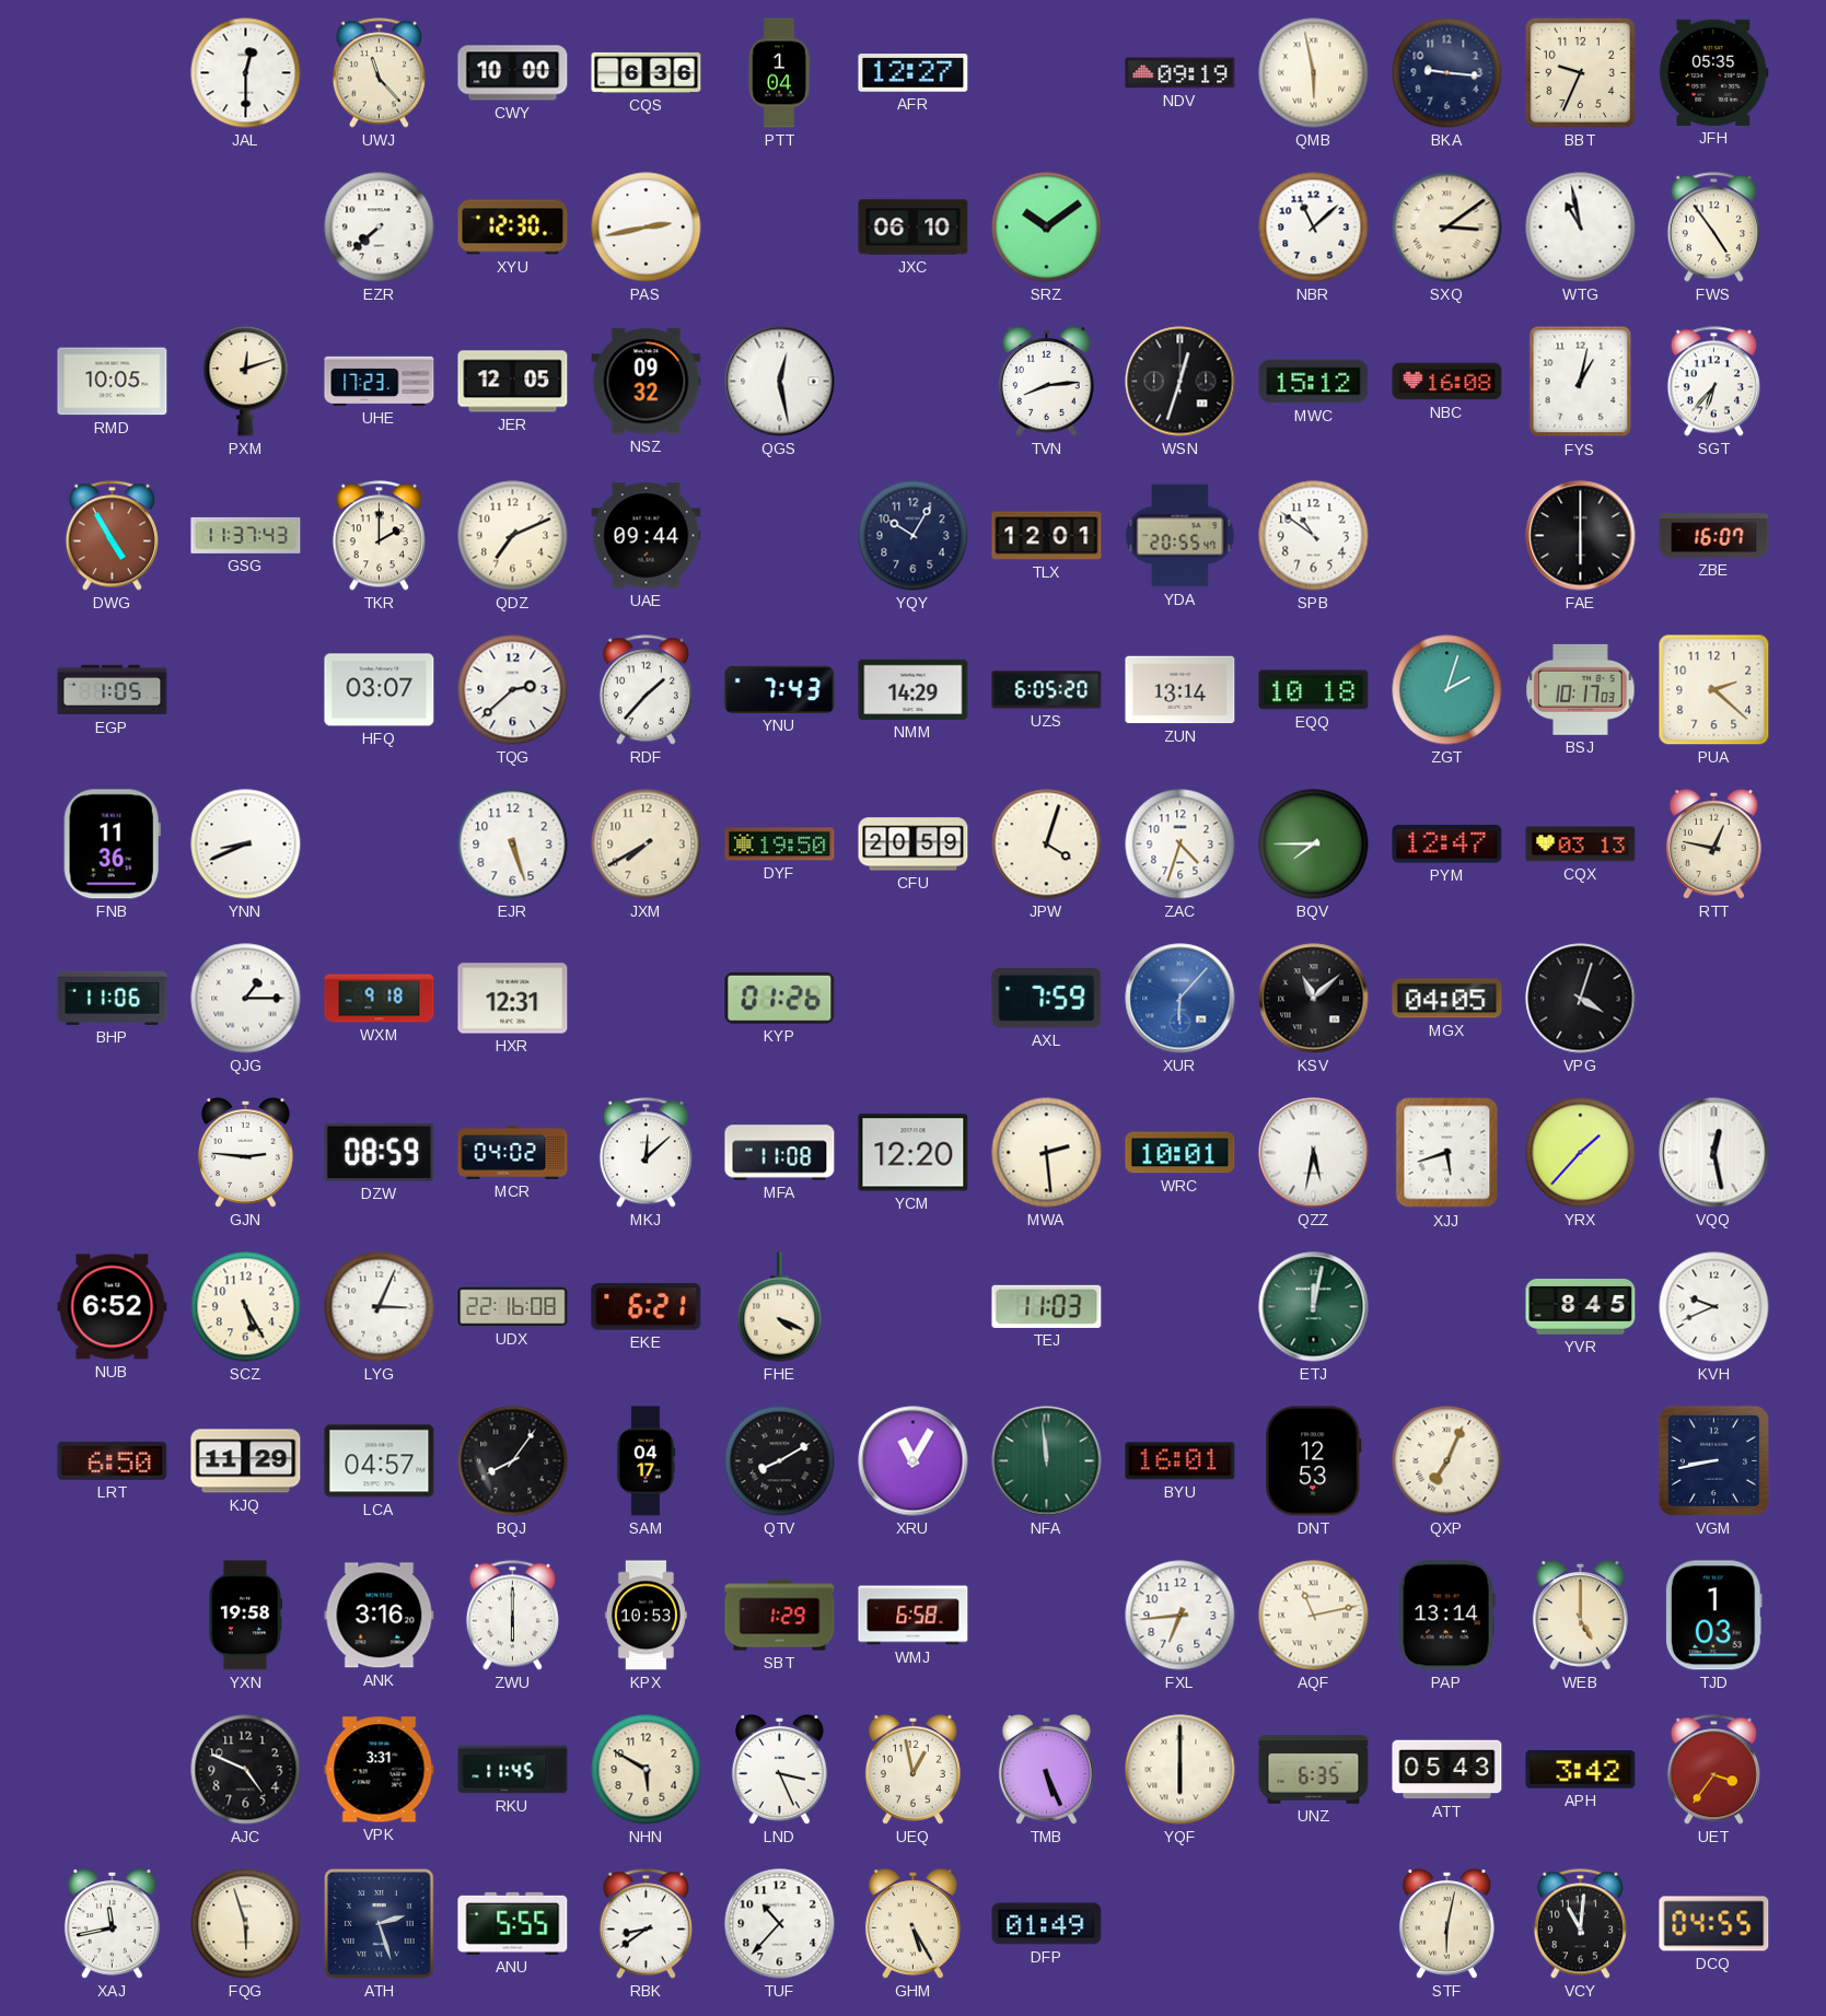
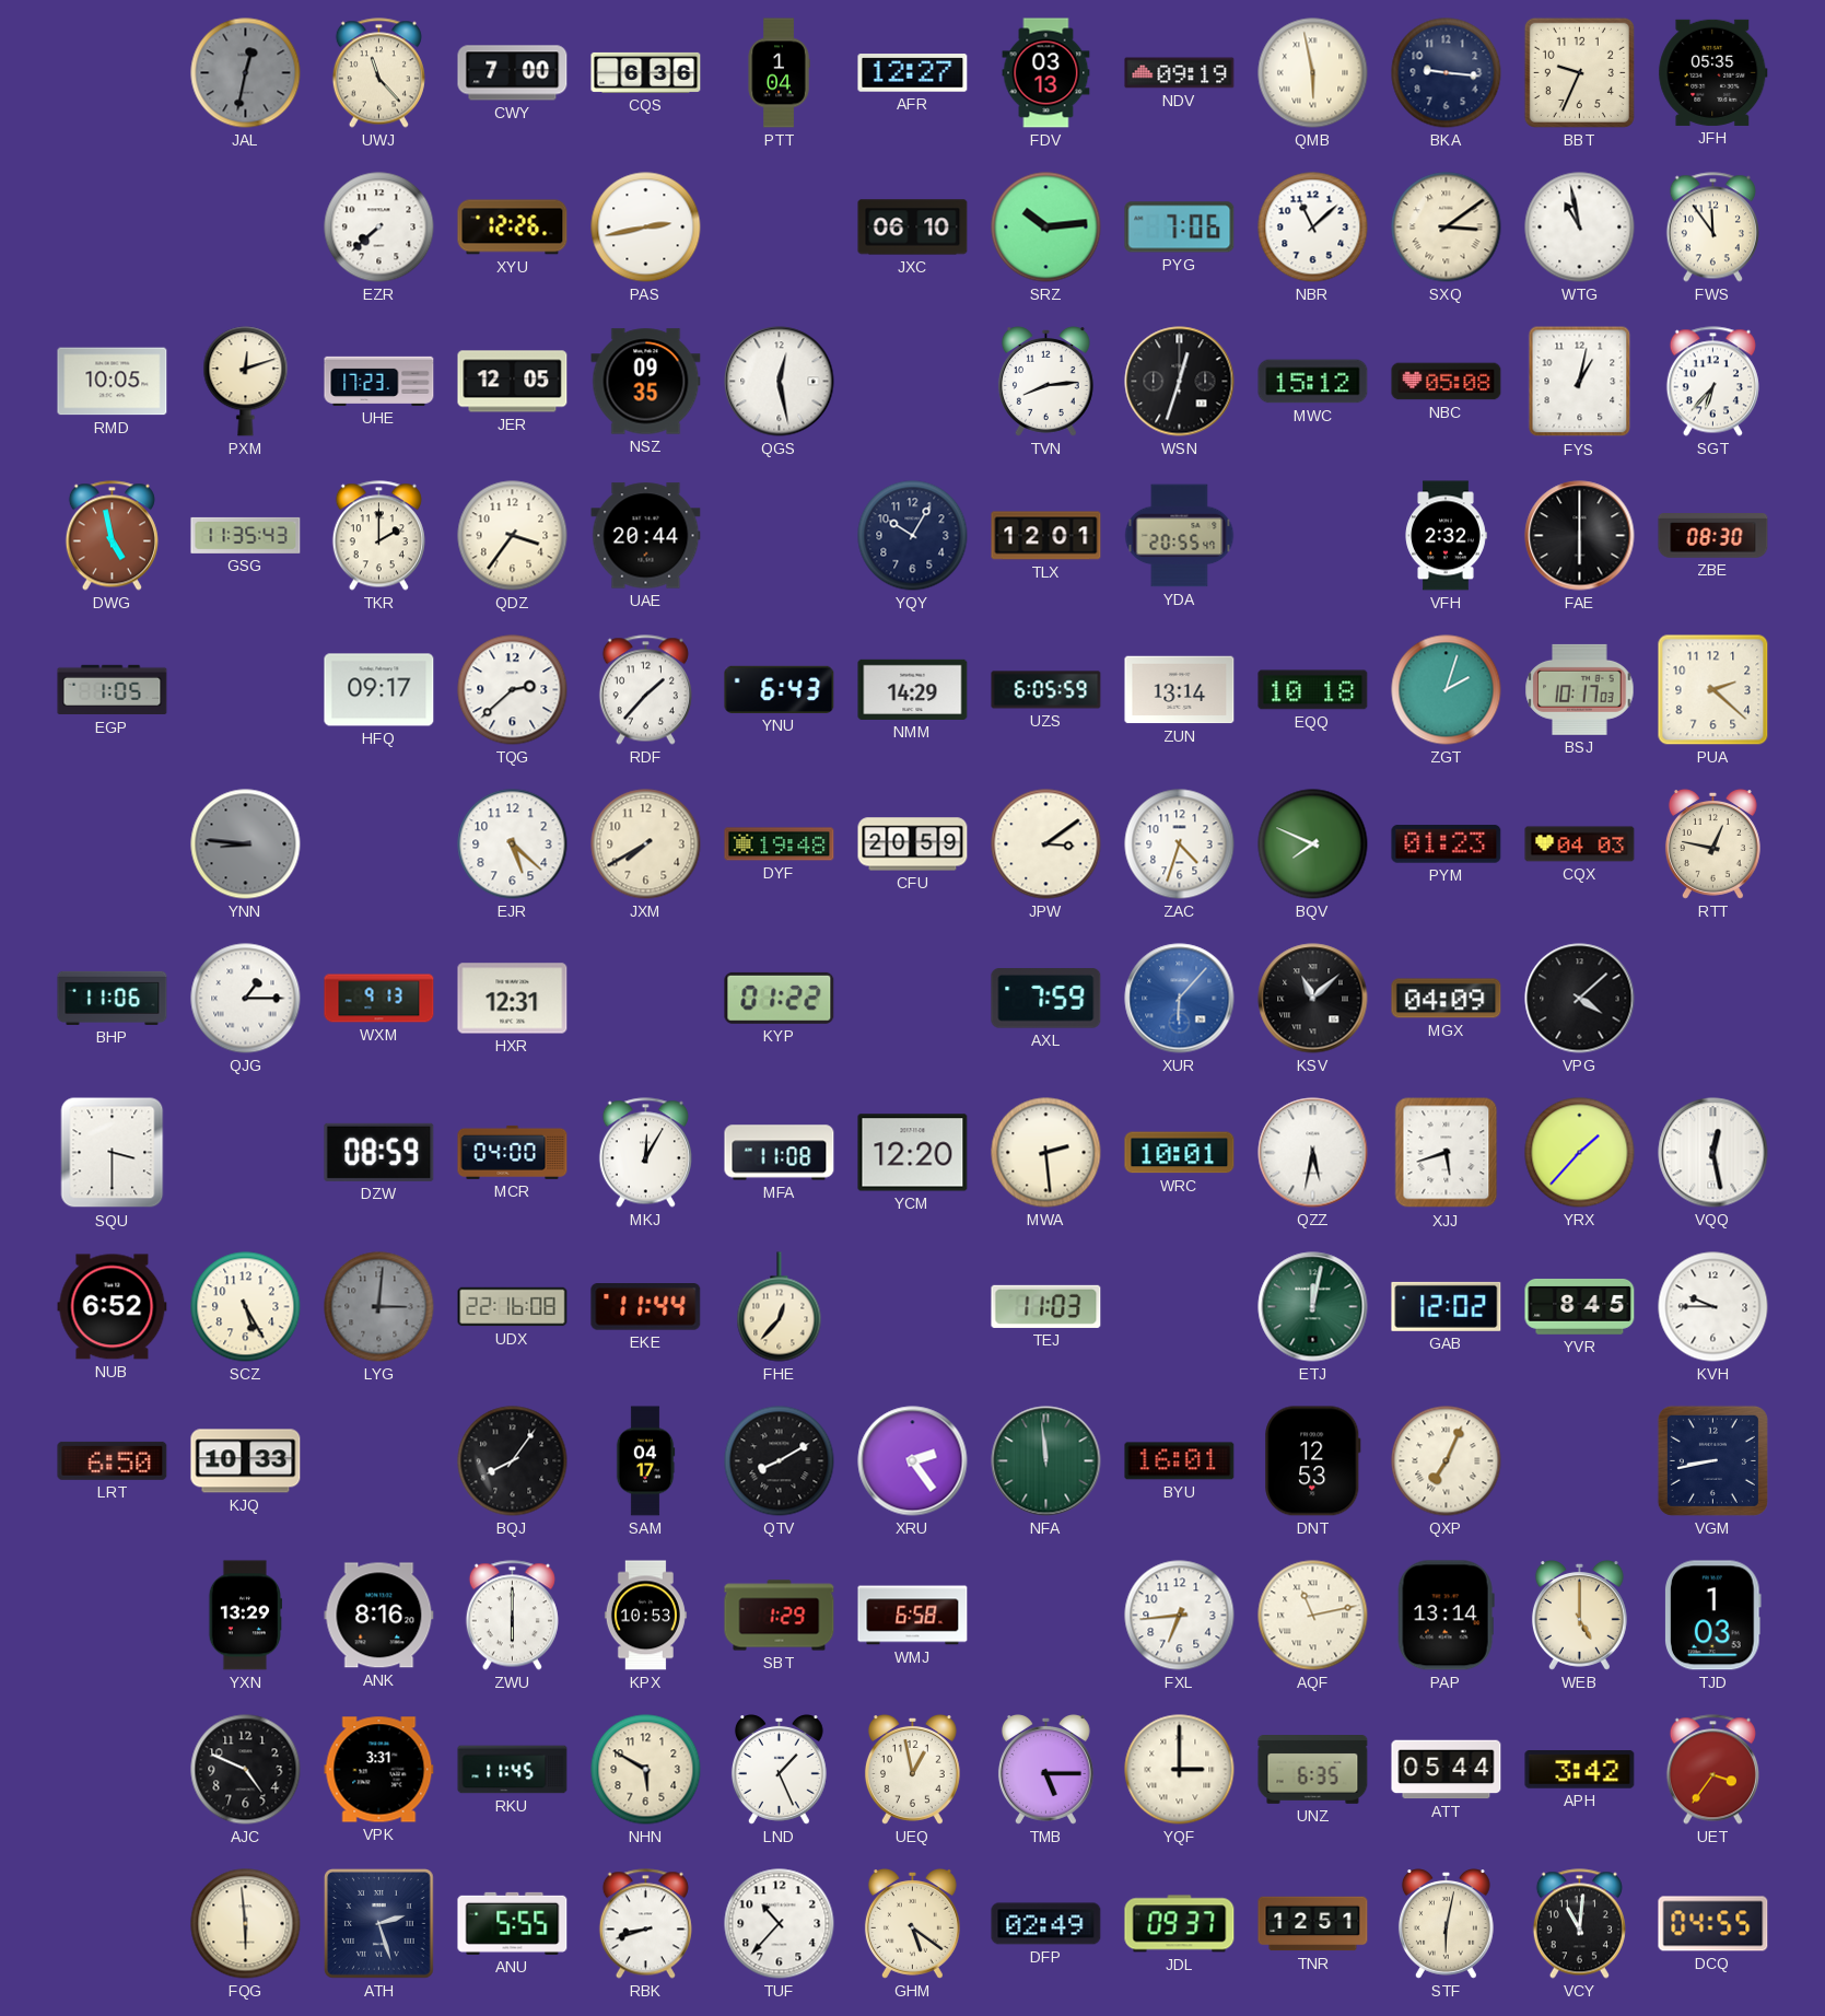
JAL: 12:30 -> 12:32 (246, 73)
JAL dial: white -> grey (246, 73)
CWY: 10:00 -> 7:00 (513, 73)
FDV: none -> 03:13 (1046, 73)
XYU: 12:30 -> 12:26 (513, 228)
SRZ: 10:09 -> 10:14 (1046, 228)
PYG: none -> 7:06 (1180, 228)
FWS: 4:54 -> 11:54 (1712, 228)
NSZ: 09:32 -> 09:35 (646, 382)
NBC: 16:08 -> 05:08 (1447, 382)
DWG: 4:55 -> 4:58 (112, 536)
GSG: 11:37 -> 11:35 (246, 535)
QDZ: 7:11 -> 3:36 (513, 536)
UAE: 09:44 -> 20:44 (646, 536)
SPB: 10:51 -> none (1314, 536)
VFH: none -> 2:32 (1446, 536)
ZBE: 16:07 -> 08:30 (1713, 536)
HFQ: 03:07 -> 09:17 (379, 690)
YNU: 7:43 -> 6:43 (780, 689)
UZS: 6:05:20 -> 6:05:59 (1046, 690)
FNB: 11:36 -> none (112, 844)
YNN: 8:41 -> 8:46 (246, 844)
YNN dial: white -> grey (246, 844)
EJR: 5:27 -> 5:22 (513, 844)
DYF: 19:50 -> 19:48 (780, 844)
JPW: 4:03 -> 3:09 (1046, 844)
BQV: 7:45 -> 7:49 (1313, 844)
PYM: 12:47 -> 01:23 (1447, 844)
CQX: 03:13 -> 04:03 (1580, 844)
WXM: 9:18 -> 9:13 (379, 999)
KYP: 01:26 -> 01:22 (780, 998)
MGX: 04:05 -> 04:09 (1447, 999)
VPG: 4:03 -> 4:08 (1580, 999)
SQU: none -> 3:30 (113, 1153)
GJN: 2:46 -> none (245, 1153)
MCR: 04:02 -> 04:00 (513, 1152)
MKJ: 12:08 -> 12:05 (645, 1153)
LYG: 3:04 -> 3:01 (379, 1307)
LYG dial: white -> grey (379, 1307)
EKE: 6:21 -> 11:44 (646, 1307)
FHE: 4:19 -> 12:37 (780, 1307)
GAB: none -> 12:02 (1447, 1306)
KVH: 9:41 -> 9:45 (1713, 1307)
KJQ: 11:29 -> 10:33 (246, 1461)
LCA: 04:57 -> none (380, 1461)
XRU: 11:05 -> 2:24 (913, 1461)
YXN: 19:58 -> 13:29 (245, 1616)
ANK: 3:16 -> 8:16 (379, 1616)
LND: 3:26 -> 1:26 (779, 1770)
TMB: 5:26 -> 5:15 (1045, 1770)
YQF: 6:00 -> 3:00 (1180, 1770)
ATT: 05:43 -> 05:44 (1447, 1770)
XAJ: 11:43 -> none (112, 1924)
FQG: 5:57 -> 5:59 (246, 1924)
RBK: 8:39 -> 8:42 (645, 1924)
GHM: 5:25 -> 5:21 (912, 1924)
DFP: 01:49 -> 02:49 (1046, 1924)
JDL: none -> 09:37 (1180, 1924)
TNR: none -> 12:51 (1313, 1924)
